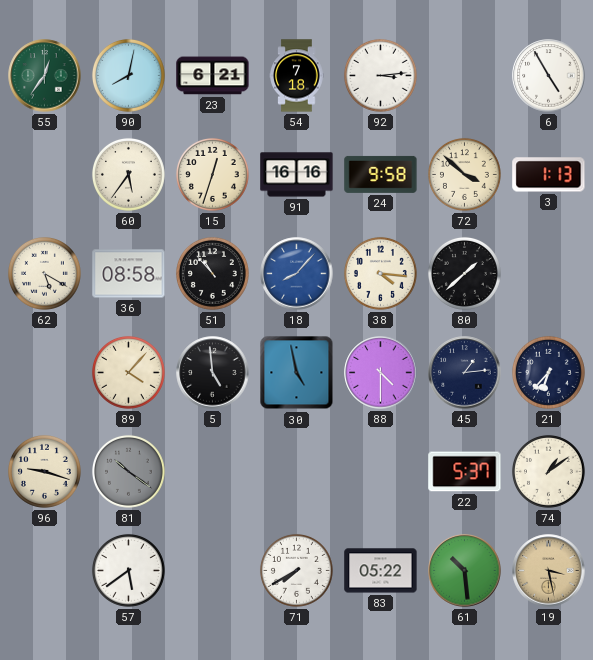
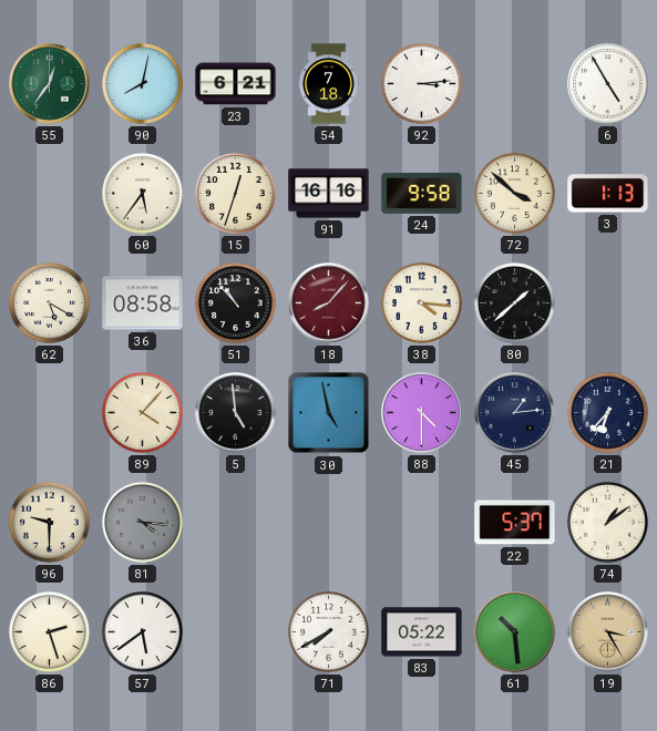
18 dial: blue -> burgundy (329, 303)
96: 9:18 -> 9:30 (49, 522)
81: 10:21 -> 4:16 (142, 522)
86: none -> 2:27 (49, 631)
19: 3:28 -> 3:25 (608, 632)
